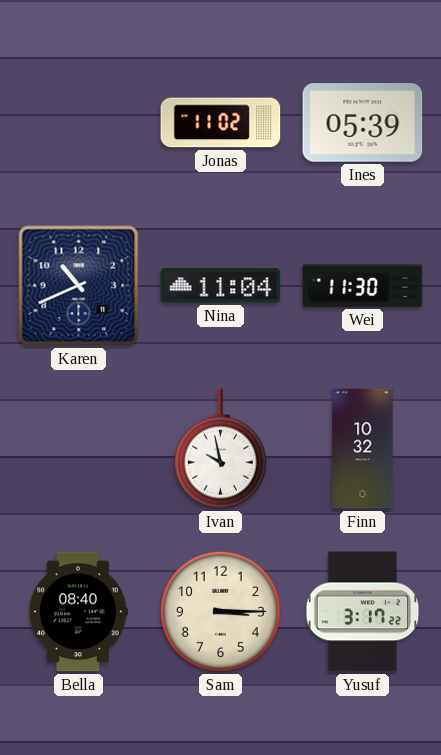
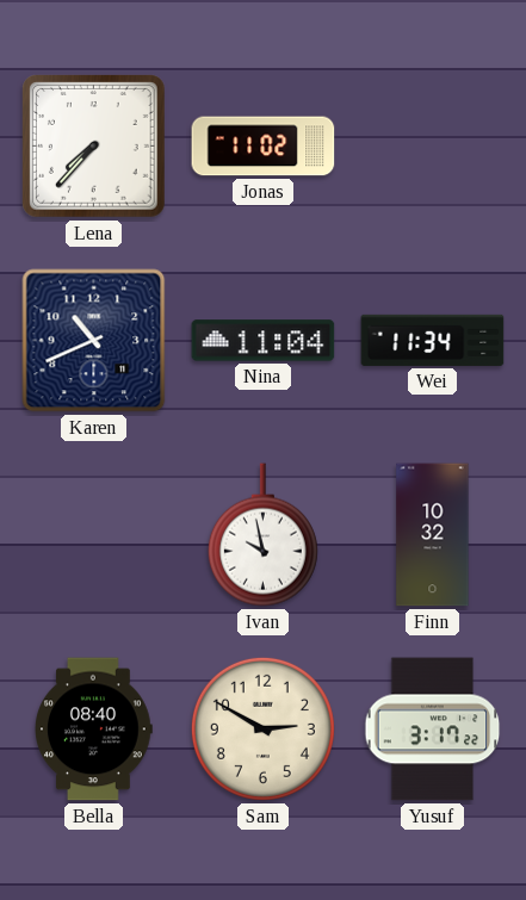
Lena: none -> 7:37 (94, 147)
Ines: 05:39 -> none (363, 123)
Wei: 11:30 -> 11:34 (433, 340)
Sam: 3:15 -> 2:50 (262, 728)
